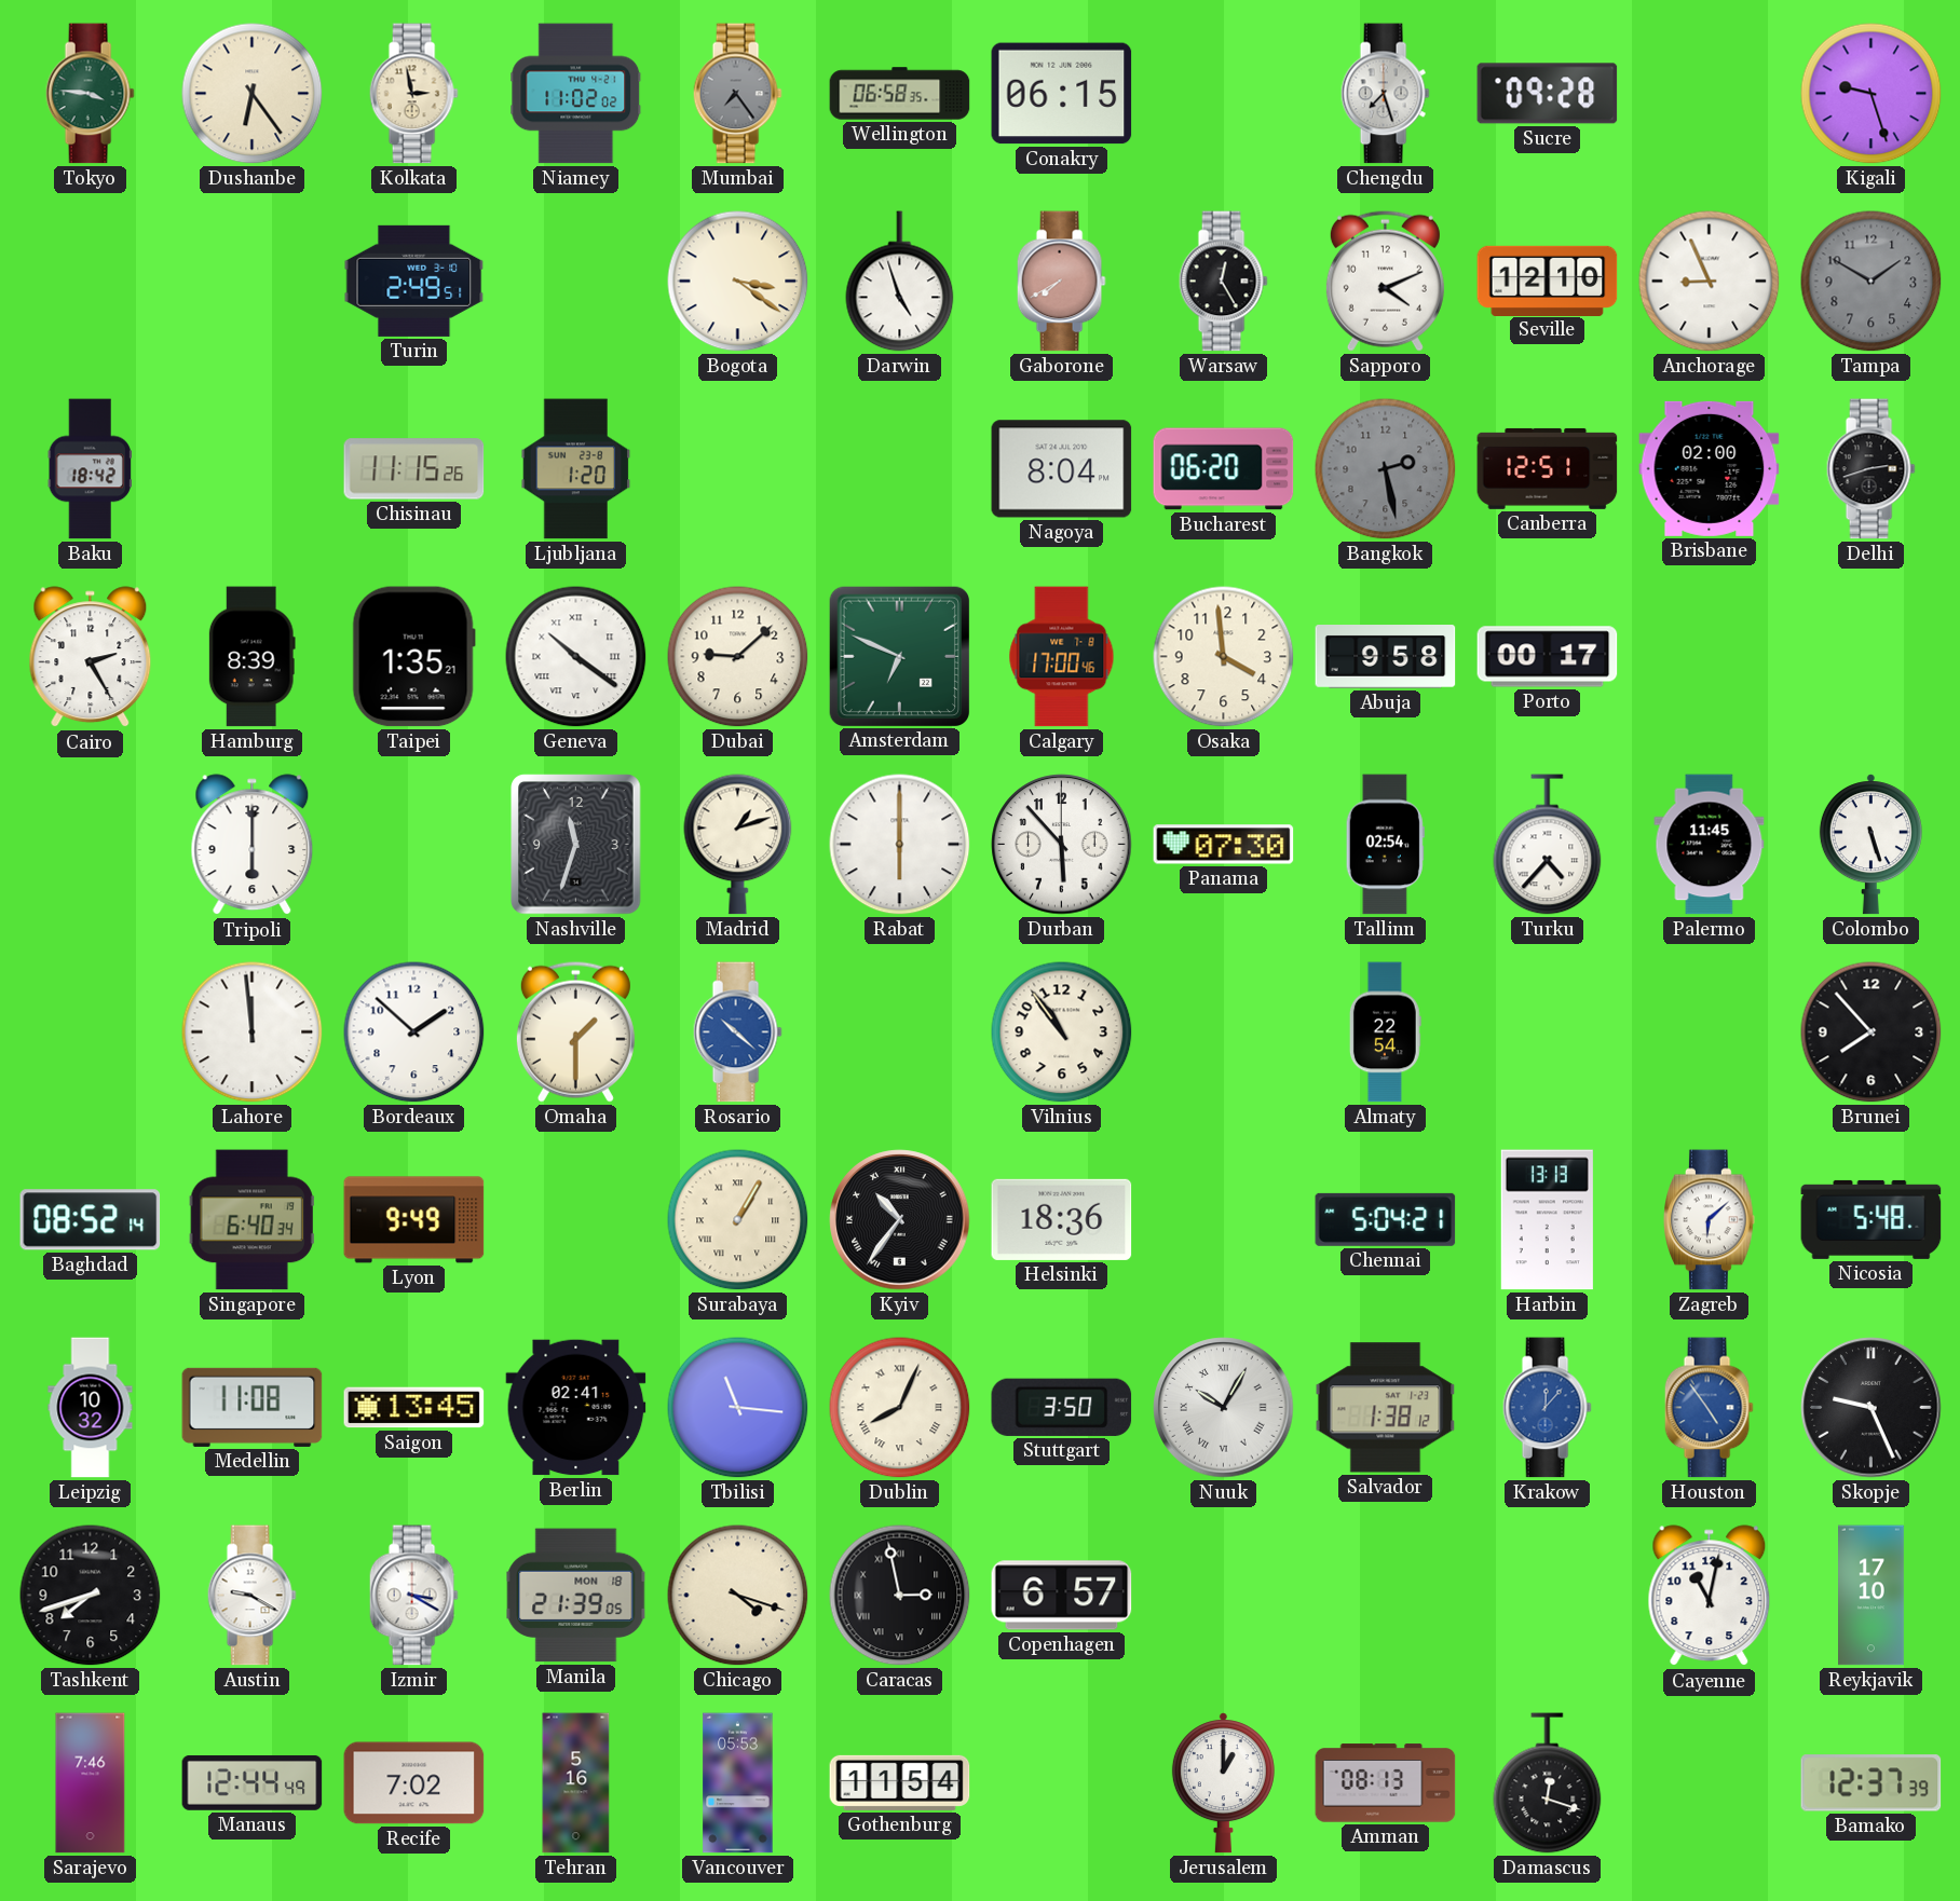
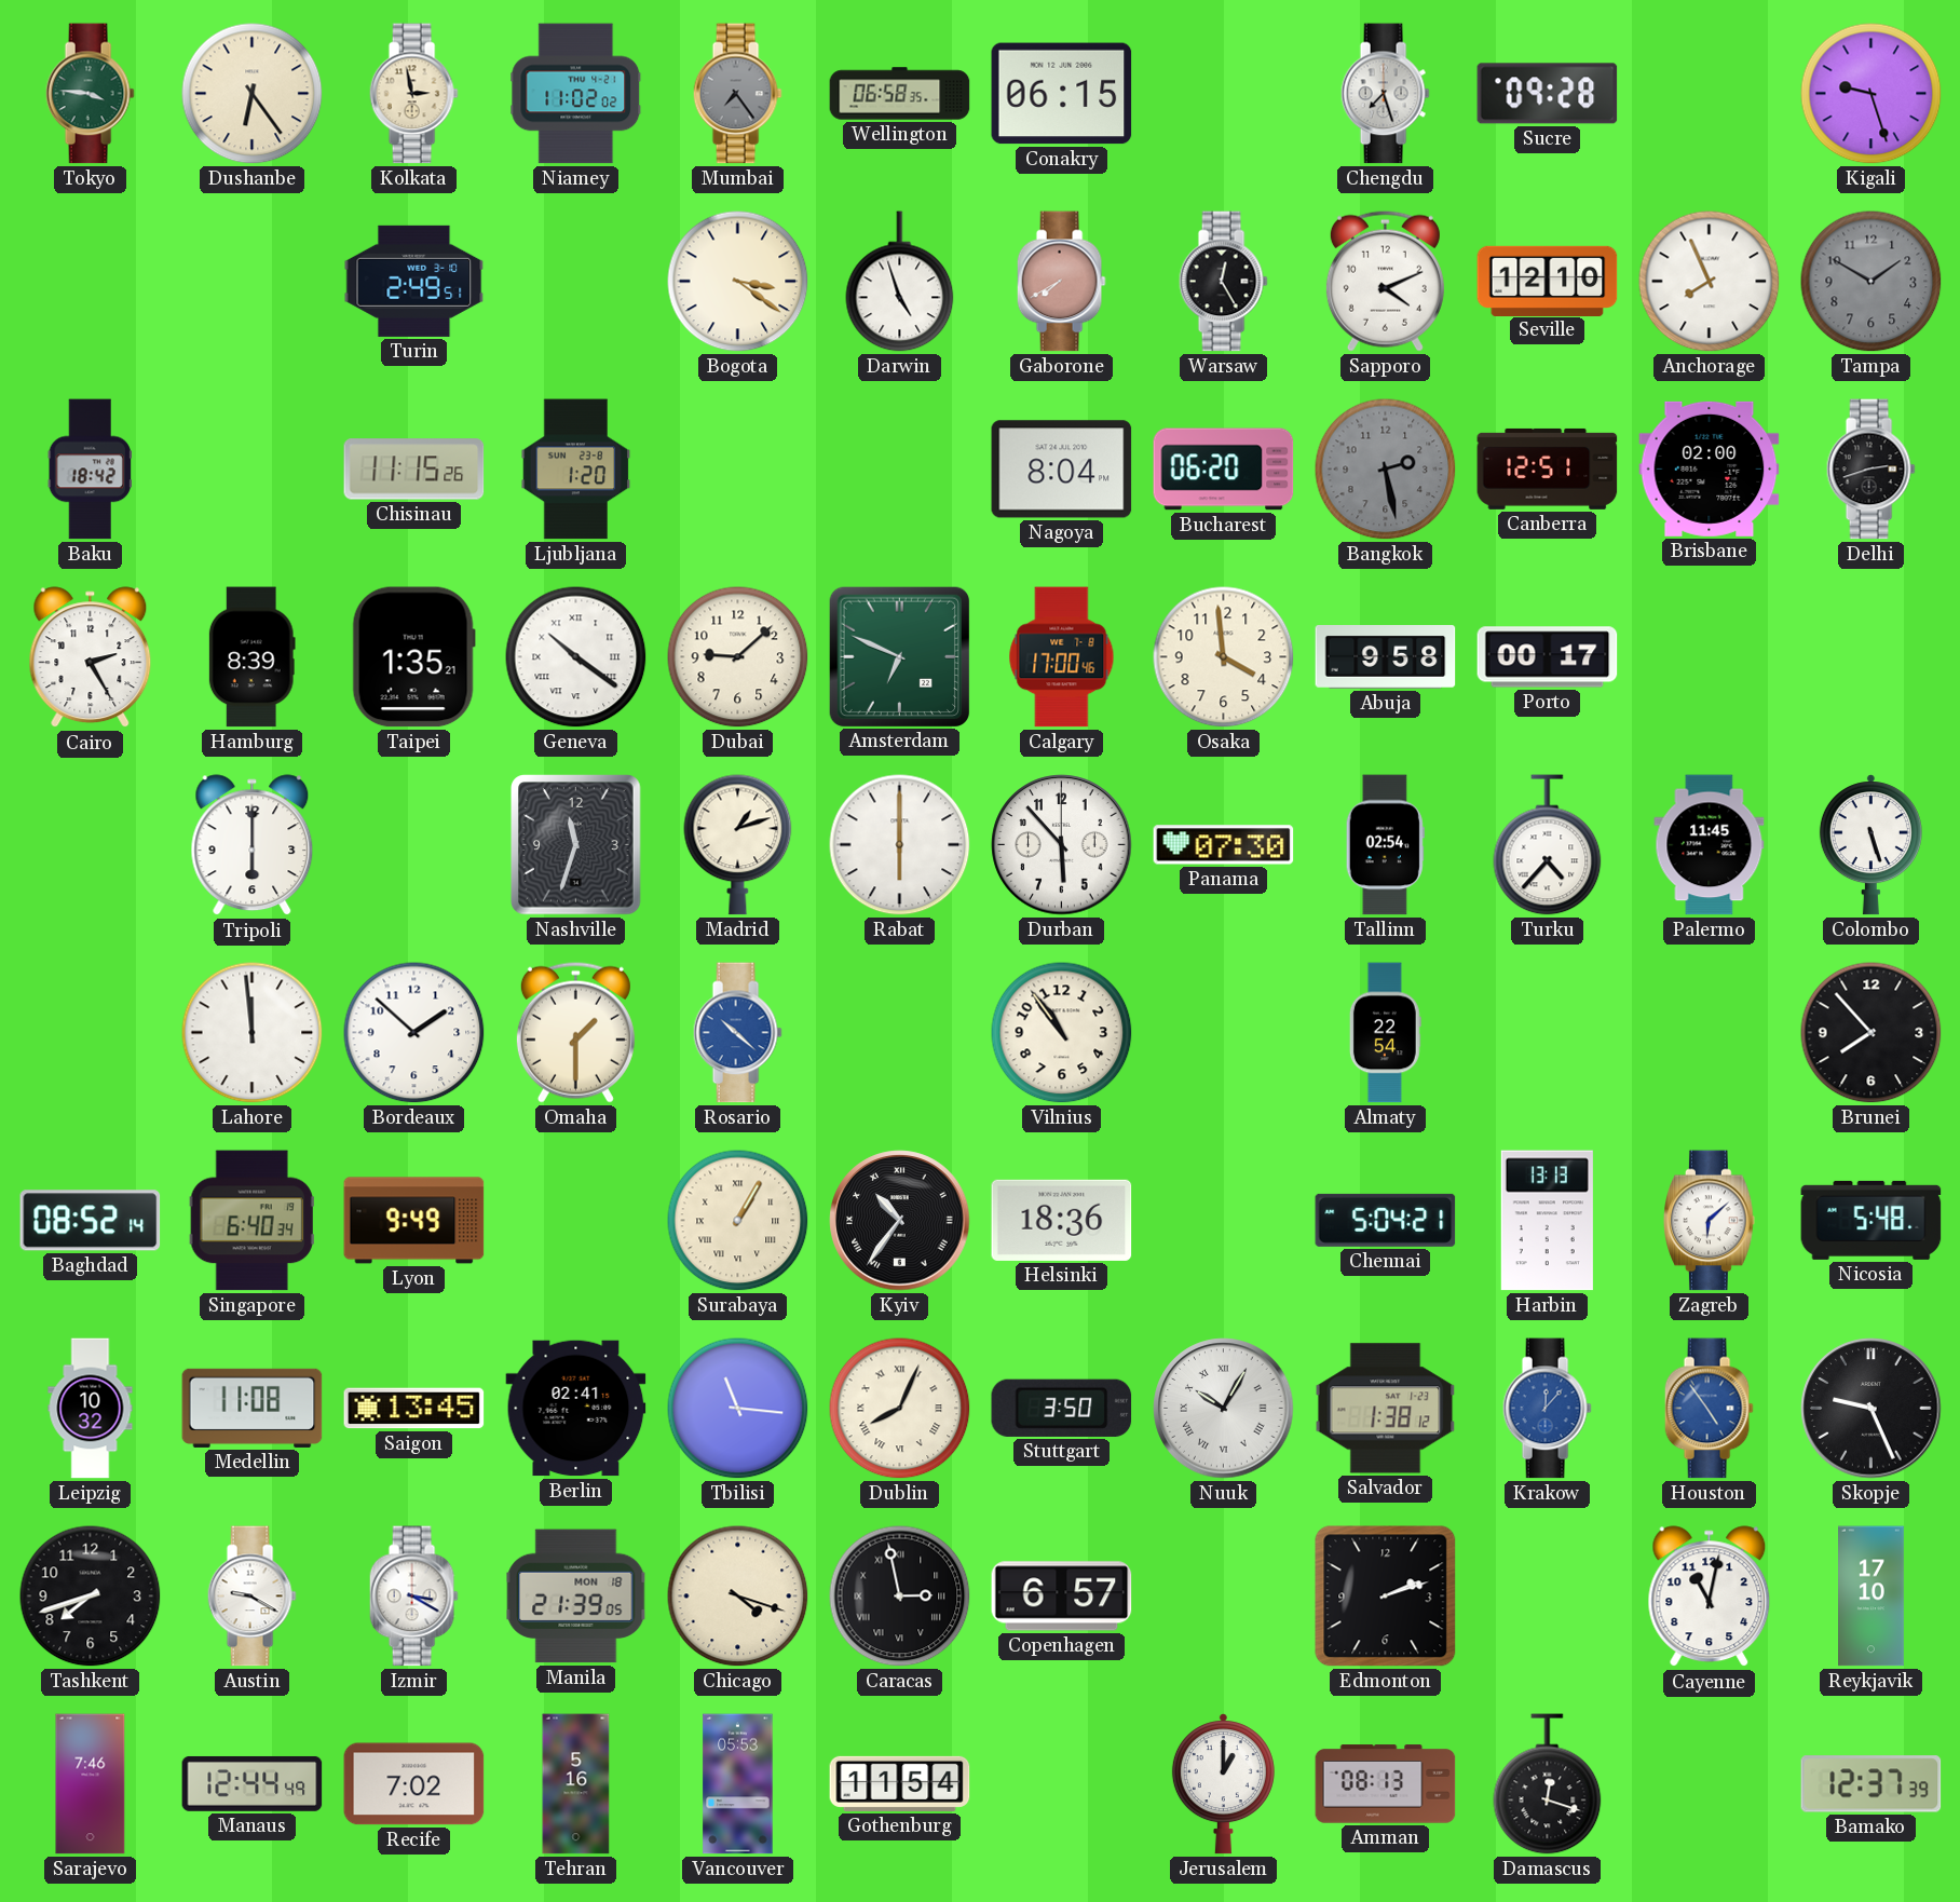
Anchorage: 8:56 -> 7:56 (1710, 282)
Edmonton: none -> 2:12 (1386, 1597)
